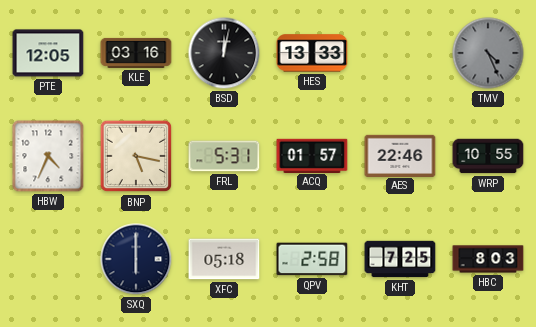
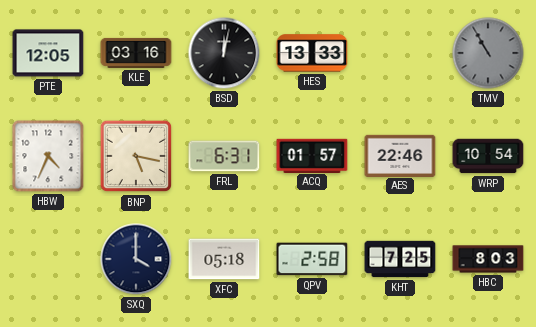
TMV: 4:26 -> 10:55 (488, 53)
FRL: 5:31 -> 6:31 (224, 156)
WRP: 10:55 -> 10:54 (488, 156)
SXQ: 6:00 -> 4:00 (136, 259)
